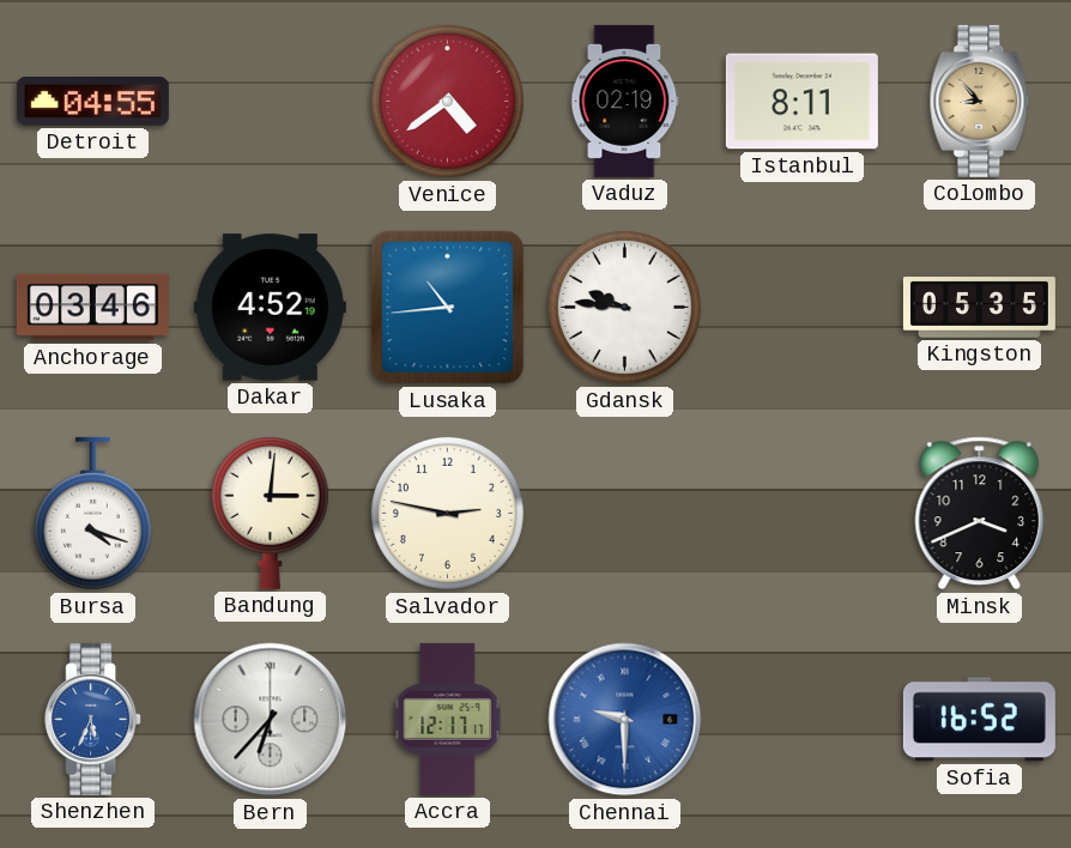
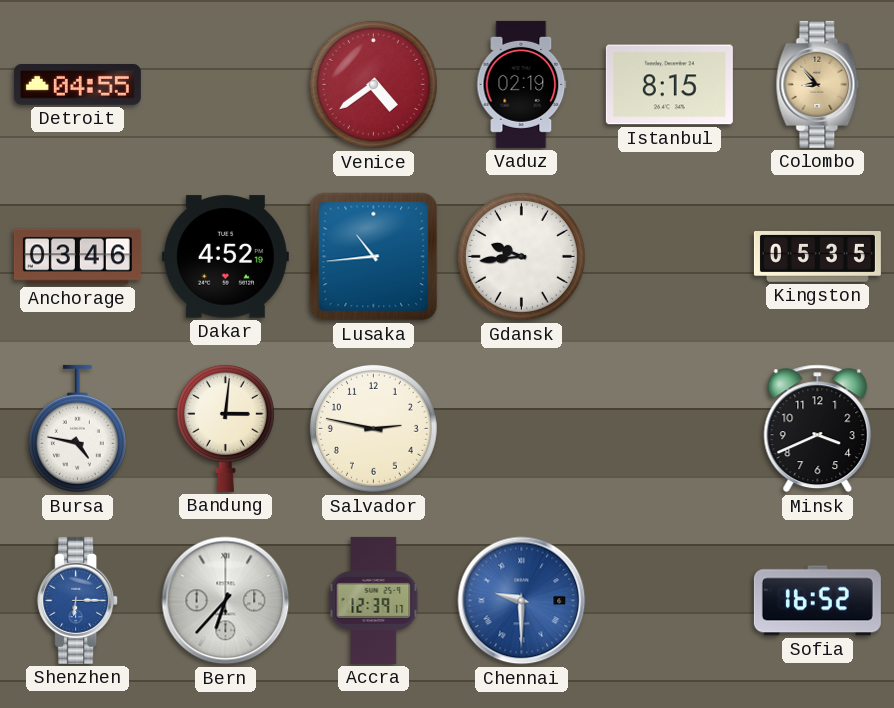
Istanbul: 8:11 -> 8:15 (669, 85)
Gdansk: 9:46 -> 9:44 (521, 256)
Bursa: 4:18 -> 4:47 (77, 429)
Shenzhen: 5:34 -> 6:15 (78, 600)
Accra: 12:17 -> 12:39 (374, 600)
